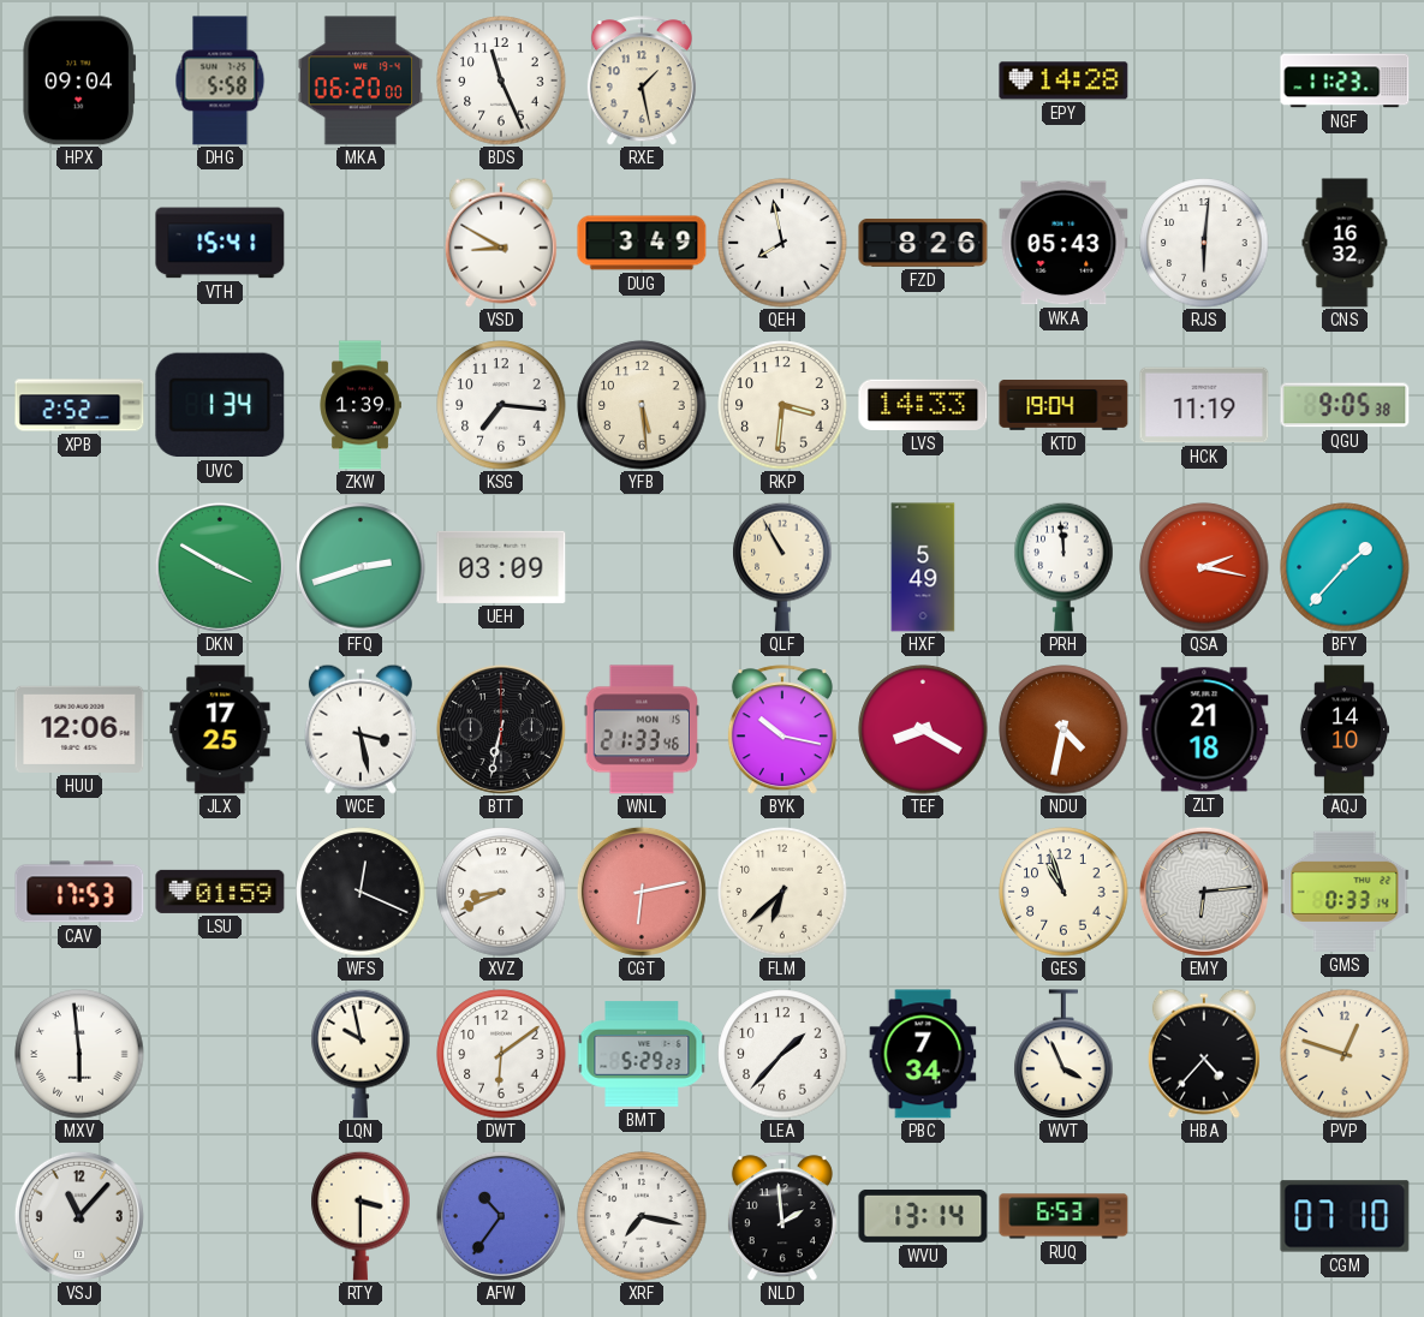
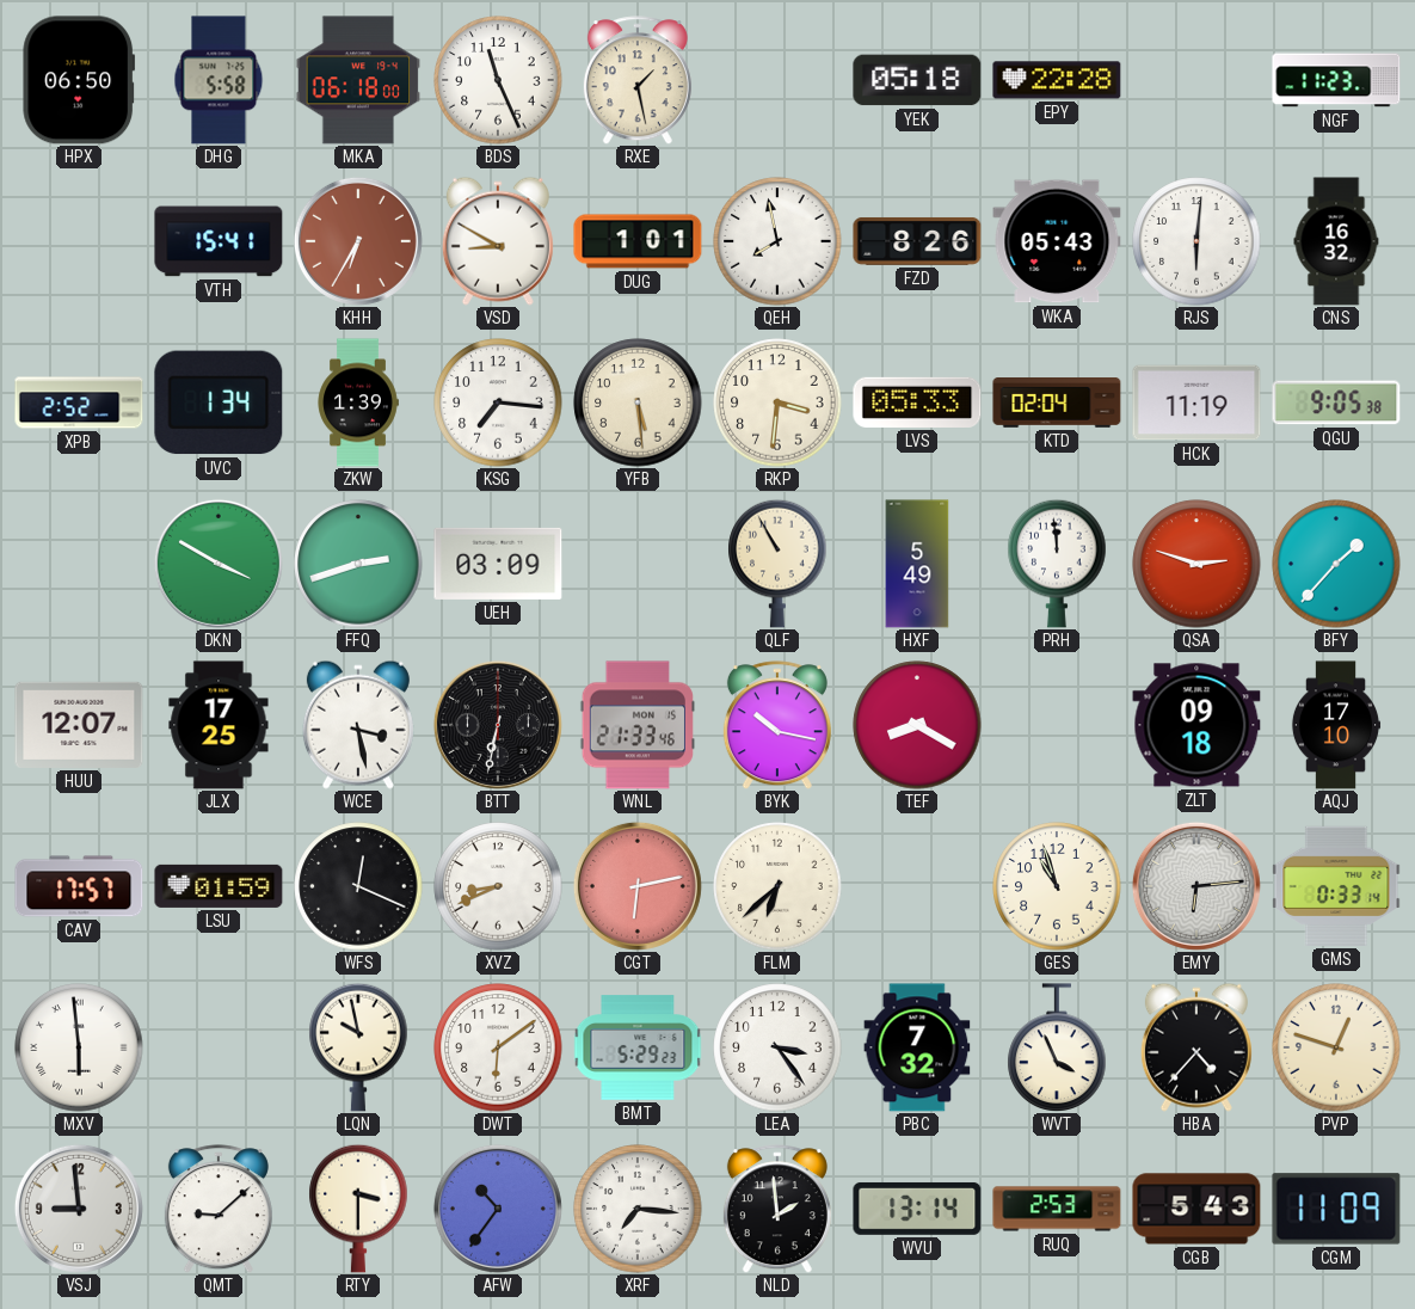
HPX: 09:04 -> 06:50 (79, 80)
MKA: 06:20 -> 06:18 (358, 80)
YEK: none -> 05:18 (917, 80)
EPY: 14:28 -> 22:28 (1057, 80)
KHH: none -> 6:35 (358, 241)
DUG: 3:49 -> 1:01 (638, 241)
LVS: 14:33 -> 05:33 (917, 402)
KTD: 19:04 -> 02:04 (1057, 404)
QSA: 2:17 -> 2:48 (1196, 564)
HUU: 12:06 -> 12:07 (79, 725)
NDU: 4:32 -> none (1063, 729)
ZLT: 21:18 -> 09:18 (1196, 725)
AQJ: 14:10 -> 17:10 (1336, 725)
CAV: 17:53 -> 17:57 (79, 886)
LEA: 1:37 -> 3:24 (777, 1047)
PBC: 7:34 -> 7:32 (917, 1047)
VSJ: 11:07 -> 8:59 (79, 1209)
QMT: none -> 9:08 (219, 1209)
XRF: 7:17 -> 7:16 (638, 1209)
RUQ: 6:53 -> 2:53 (1057, 1209)
CGB: none -> 5:43 (1196, 1209)
CGM: 07:10 -> 11:09 (1336, 1209)
